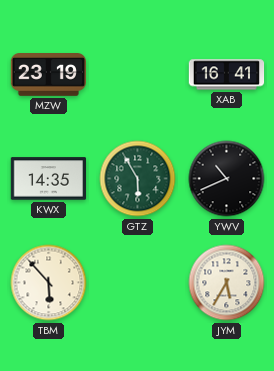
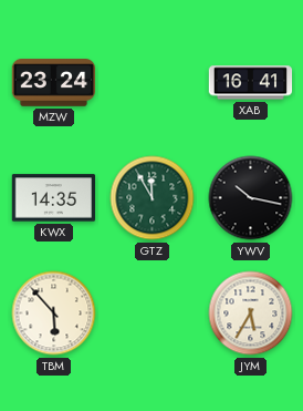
MZW: 23:19 -> 23:24 (53, 83)
GTZ: 5:55 -> 11:55 (153, 198)
YWV: 10:41 -> 10:17 (251, 198)
